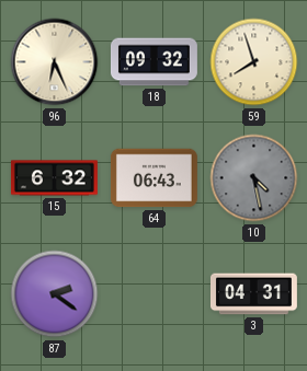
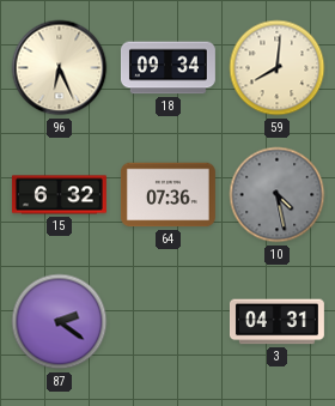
18: 09:32 -> 09:34 (167, 68)
59: 7:57 -> 8:01 (278, 68)
64: 06:43 -> 07:36 (167, 195)
